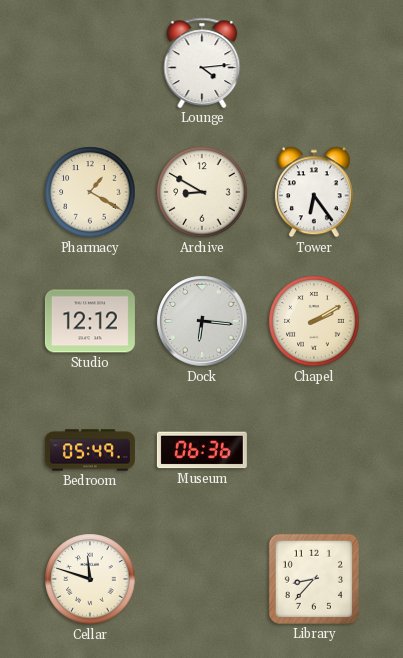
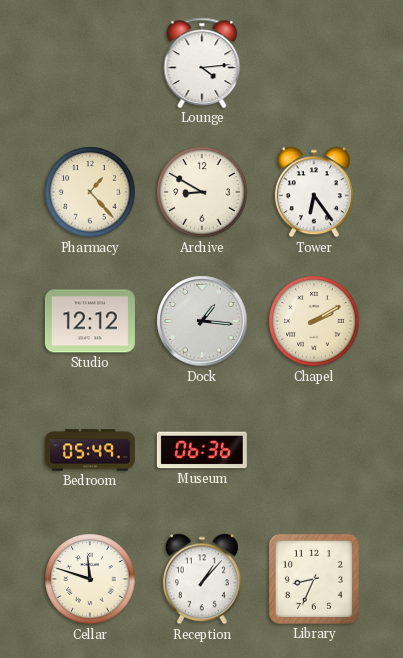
Pharmacy: 1:20 -> 1:23 (90, 192)
Dock: 6:16 -> 1:16 (202, 321)
Reception: none -> 1:07 (202, 579)
Library: 8:37 -> 8:34 (314, 579)
